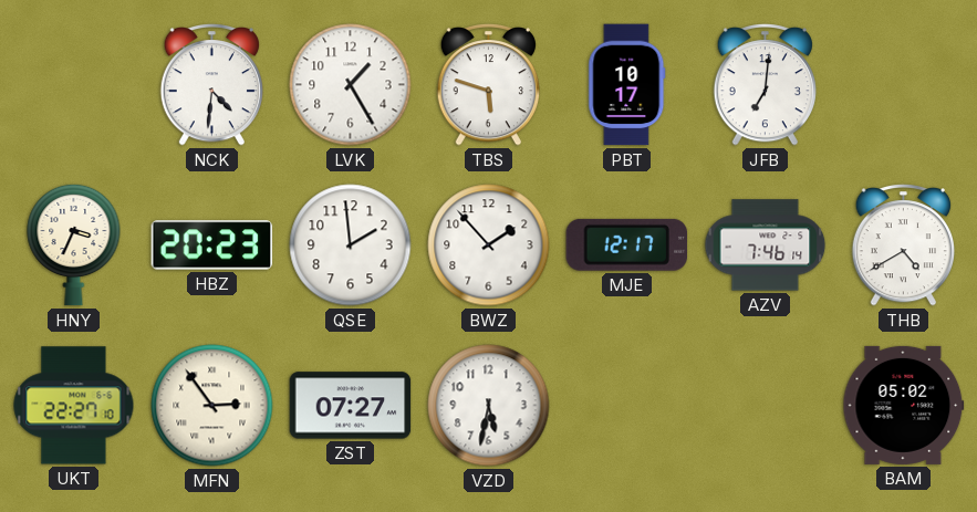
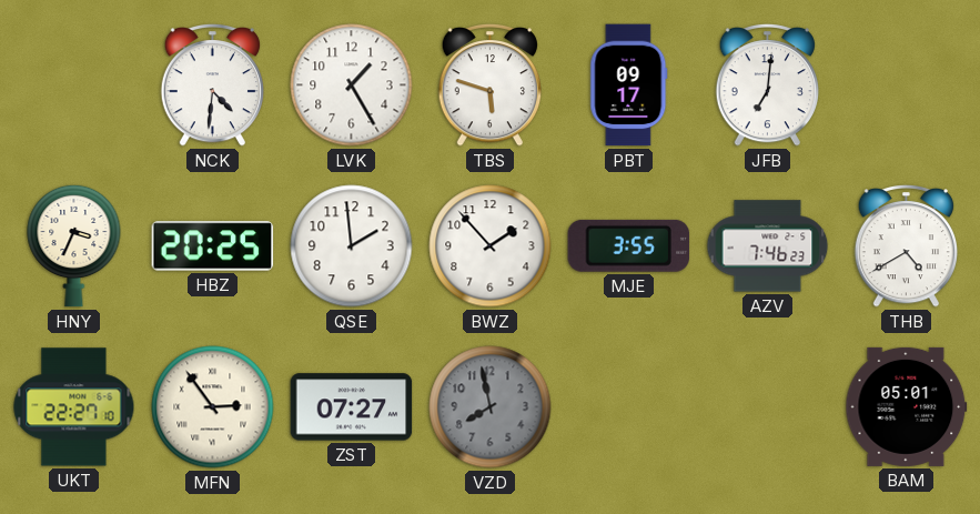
PBT: 10:17 -> 09:17 (629, 85)
HBZ: 20:23 -> 20:25 (213, 246)
MJE: 12:17 -> 3:55 (629, 245)
AZV: 7:46:14 -> 7:46:23 (768, 246)
VZD: 5:32 -> 7:58 (491, 407)
VZD dial: white -> grey (491, 407)
BAM: 05:02 -> 05:01 (907, 406)
